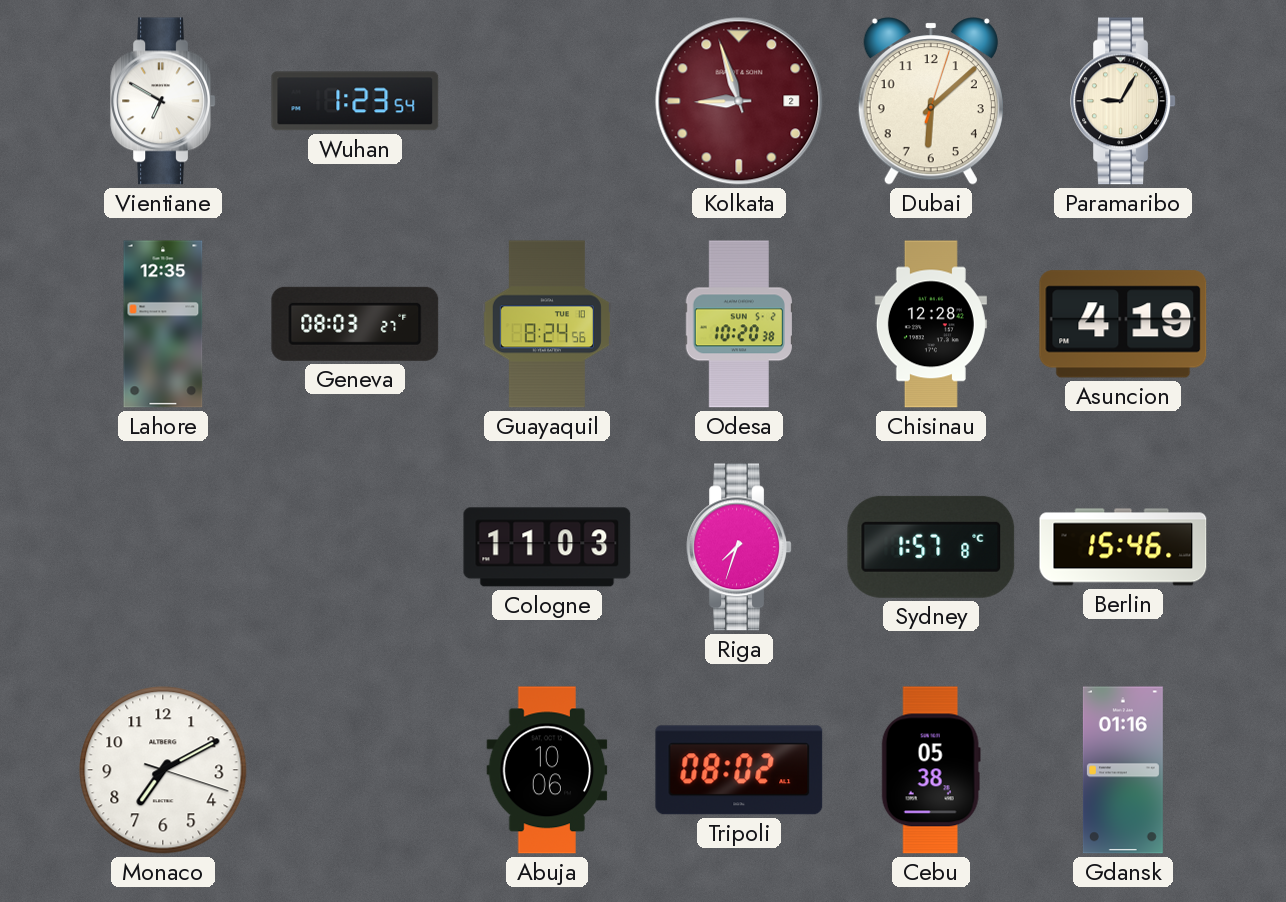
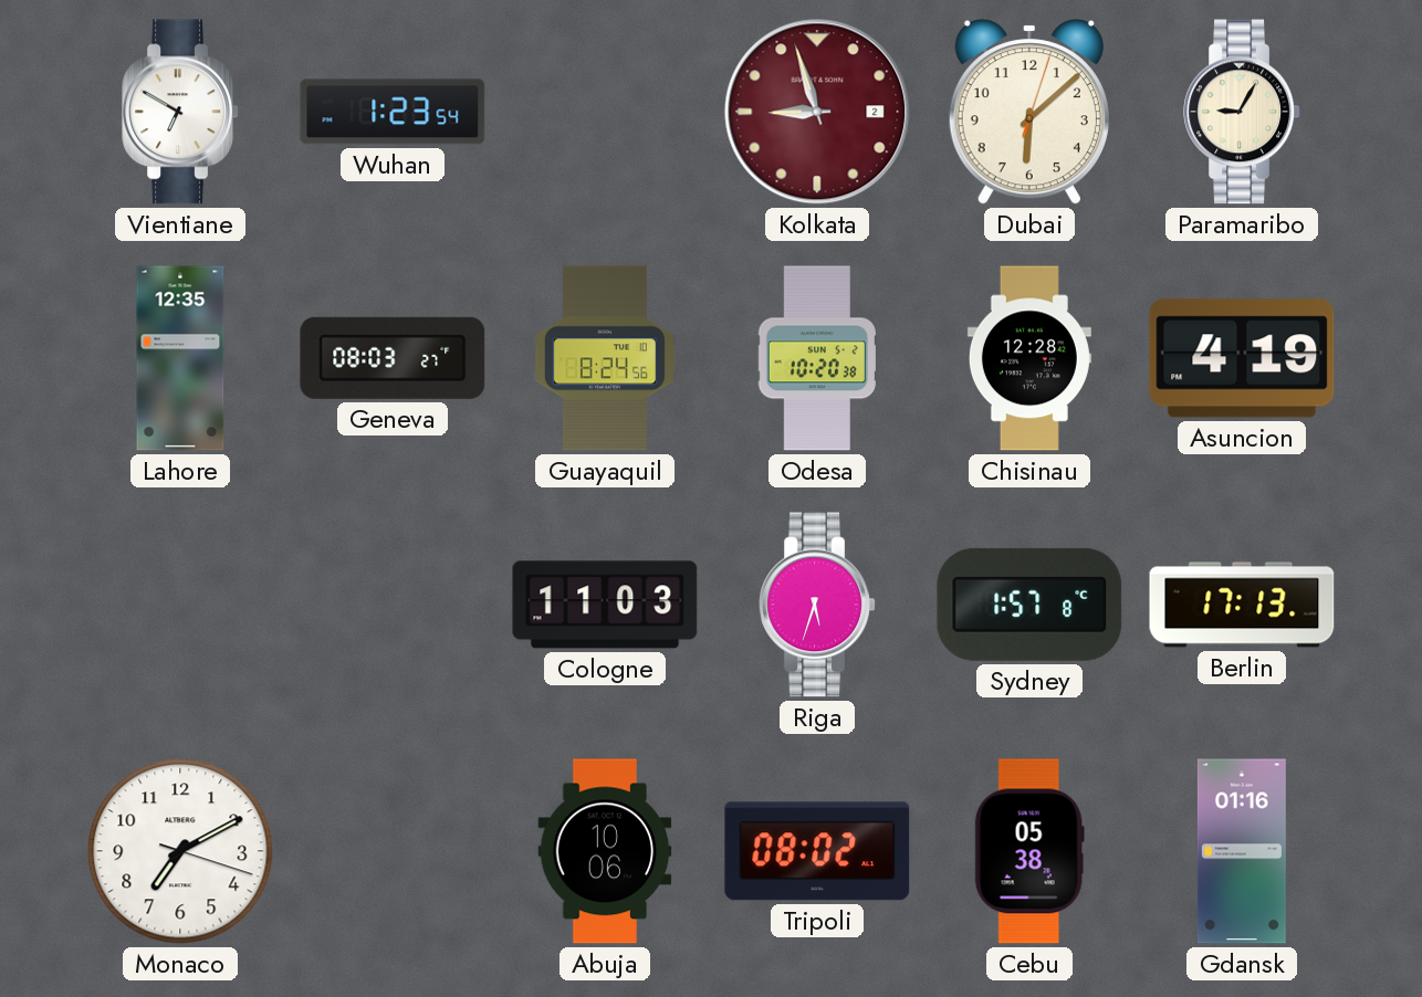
Riga: 7:33 -> 5:33 (817, 605)
Berlin: 15:46 -> 17:13 (1242, 605)
